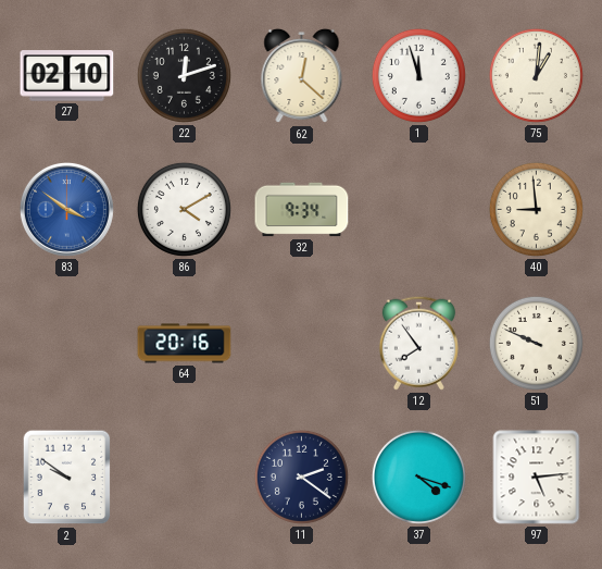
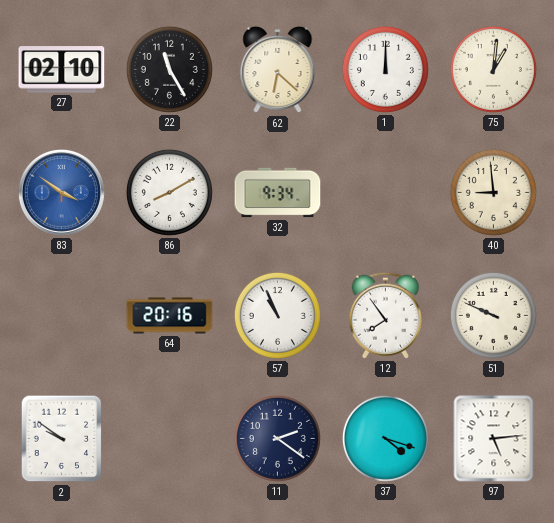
22: 12:12 -> 11:25 (169, 69)
62: 12:22 -> 6:22 (278, 70)
1: 11:57 -> 12:00 (385, 69)
86: 4:10 -> 8:10 (169, 192)
57: none -> 10:56 (277, 315)
